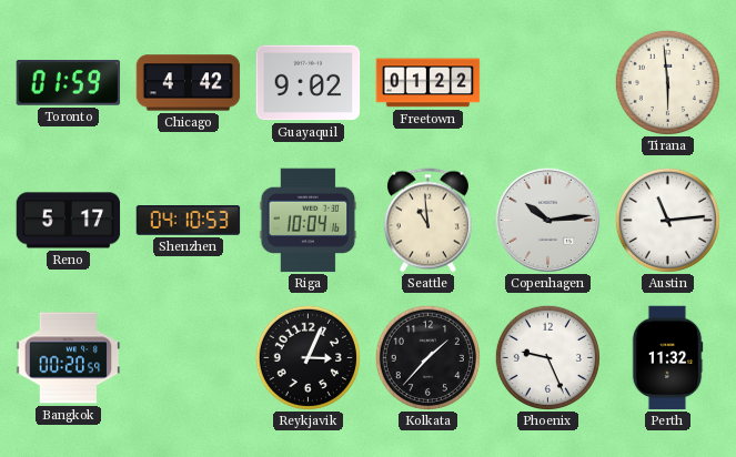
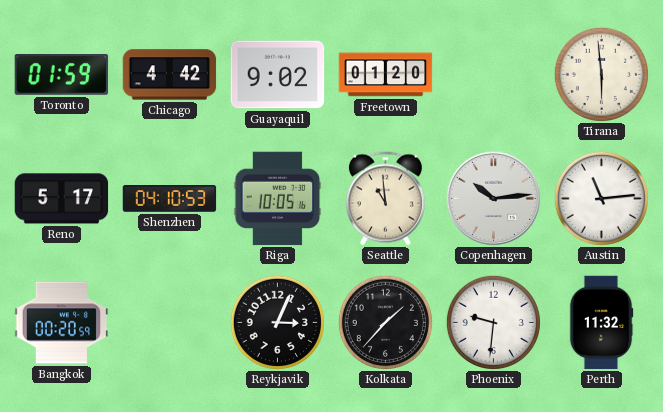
Freetown: 01:22 -> 01:20 (386, 75)
Riga: 10:04 -> 10:05 (278, 199)
Phoenix: 9:26 -> 9:31 (493, 322)
